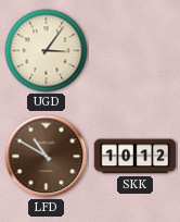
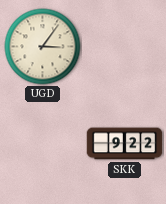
LFD: 10:50 -> none (47, 157)
SKK: 10:12 -> 9:22 (125, 144)
